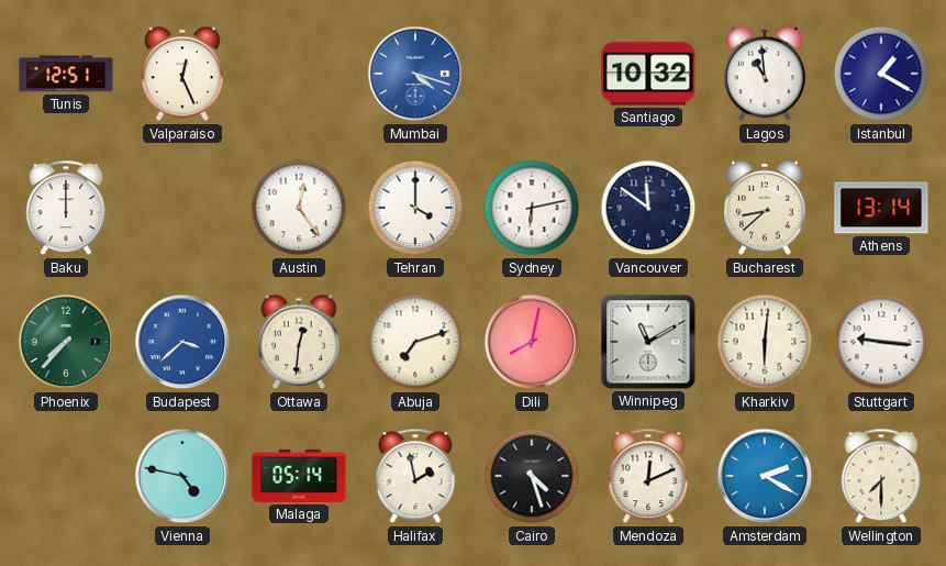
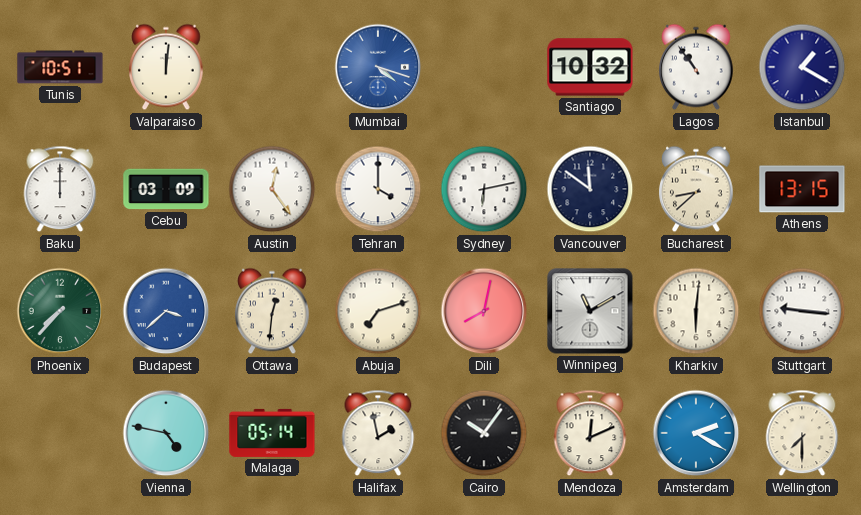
Tunis: 12:51 -> 10:51 (60, 67)
Valparaiso: 12:26 -> 12:01 (167, 67)
Lagos: 10:59 -> 10:54 (697, 67)
Cebu: none -> 03:09 (166, 189)
Athens: 13:14 -> 13:15 (802, 189)
Cairo: 4:27 -> 10:06 (484, 433)
